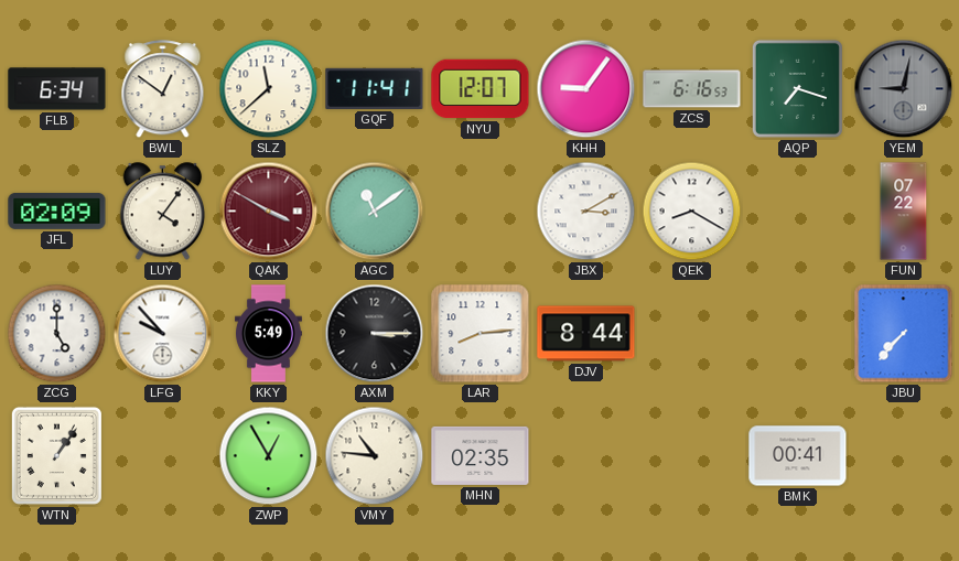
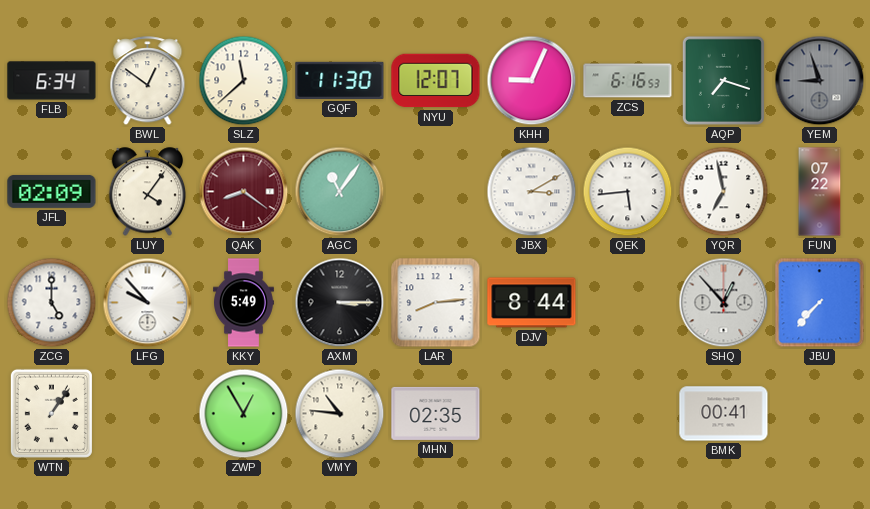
GQF: 11:41 -> 11:30 (340, 80)
KHH: 9:06 -> 9:04 (532, 81)
YEM: 9:02 -> 8:57 (820, 81)
QAK: 3:50 -> 8:21 (244, 192)
AGC: 11:09 -> 11:06 (340, 192)
QEK: 8:20 -> 5:44 (628, 192)
YQR: none -> 6:58 (724, 192)
SHQ: none -> 12:53 (724, 303)
